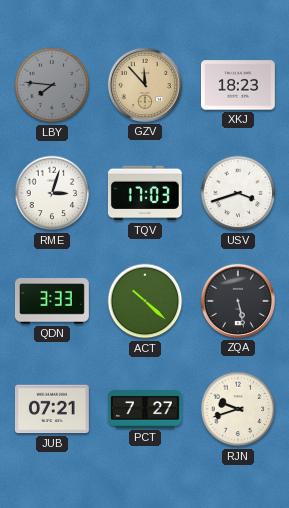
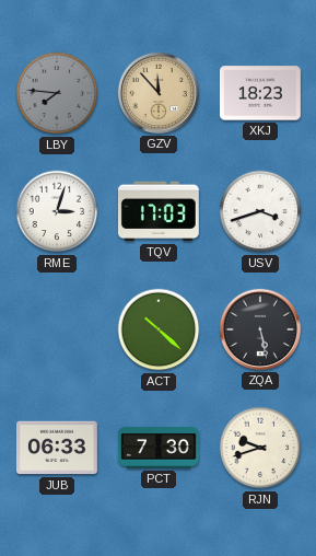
QDN: 3:33 -> none (52, 301)
JUB: 07:21 -> 06:33 (57, 448)
PCT: 7:27 -> 7:30 (160, 448)
